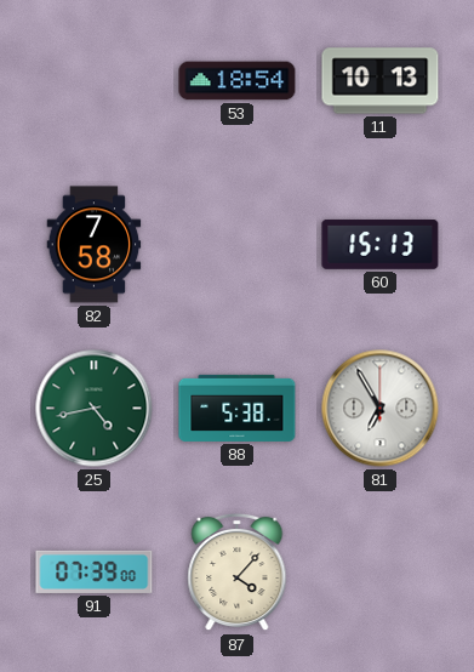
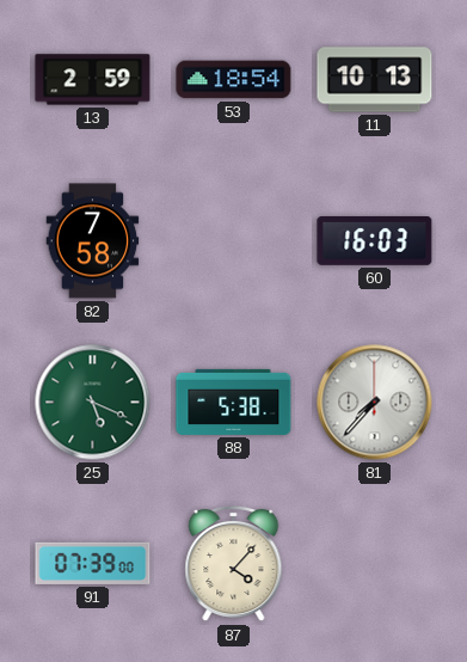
13: none -> 2:59 (93, 80)
60: 15:13 -> 16:03 (375, 240)
25: 4:43 -> 5:19 (93, 403)
81: 6:55 -> 7:37 (375, 403)
